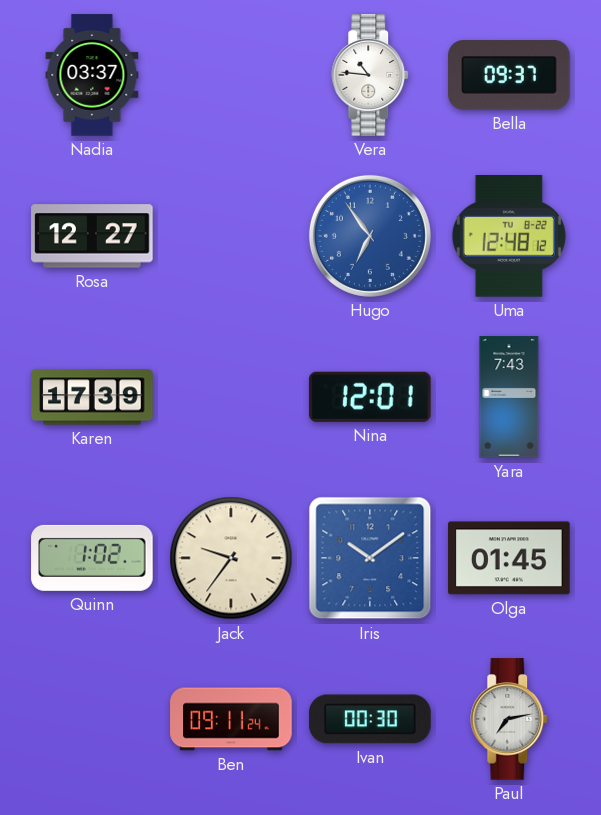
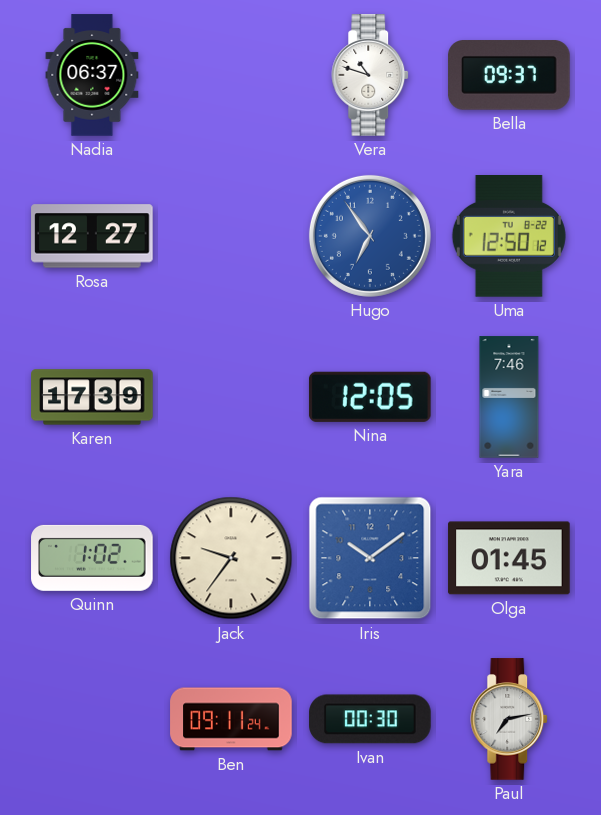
Nadia: 03:37 -> 06:37 (92, 75)
Vera: 10:46 -> 10:48 (371, 75)
Uma: 12:48 -> 12:50 (509, 236)
Nina: 12:01 -> 12:05 (370, 397)
Yara: 7:43 -> 7:46 (509, 397)
